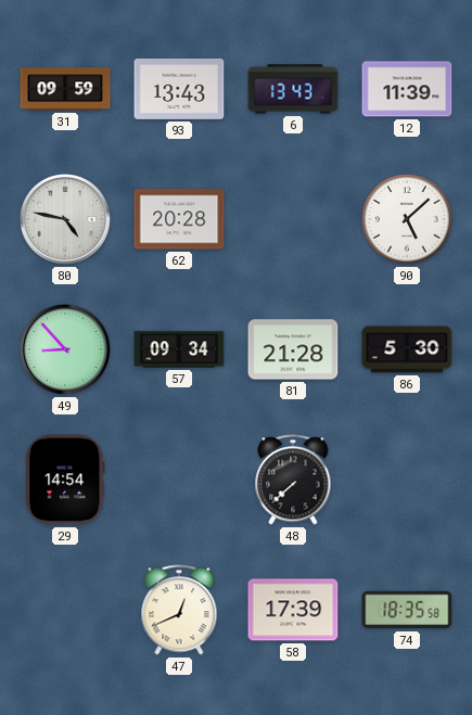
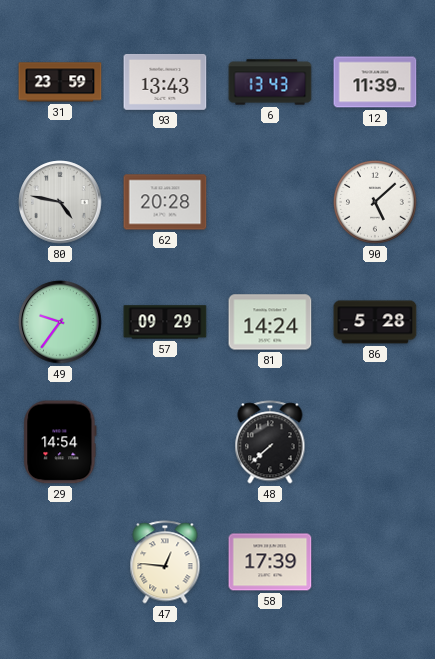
31: 09:59 -> 23:59 (60, 82)
49: 8:53 -> 9:36 (60, 322)
57: 09:34 -> 09:29 (165, 322)
81: 21:28 -> 14:24 (270, 322)
86: 5:30 -> 5:28 (375, 322)
47: 12:41 -> 12:46 (165, 562)
74: 18:35 -> none (407, 610)
